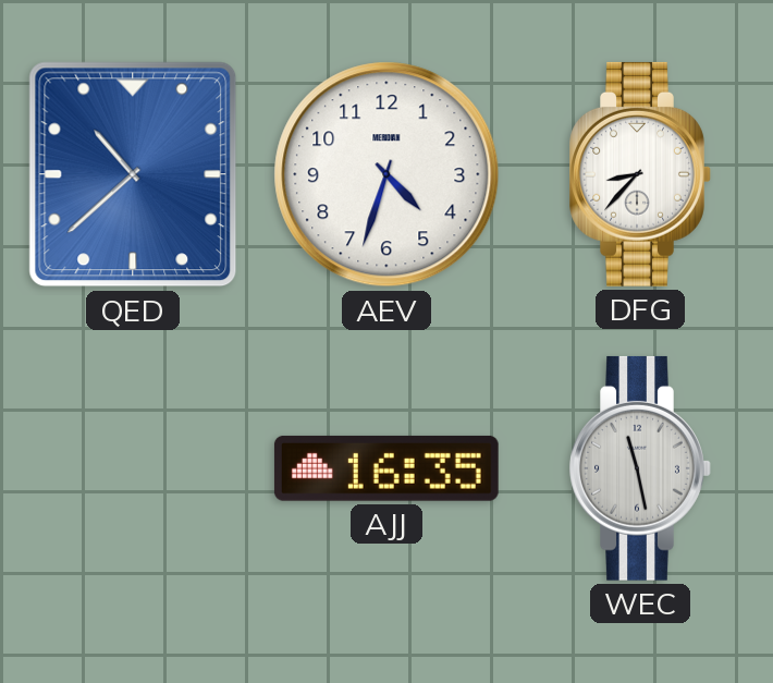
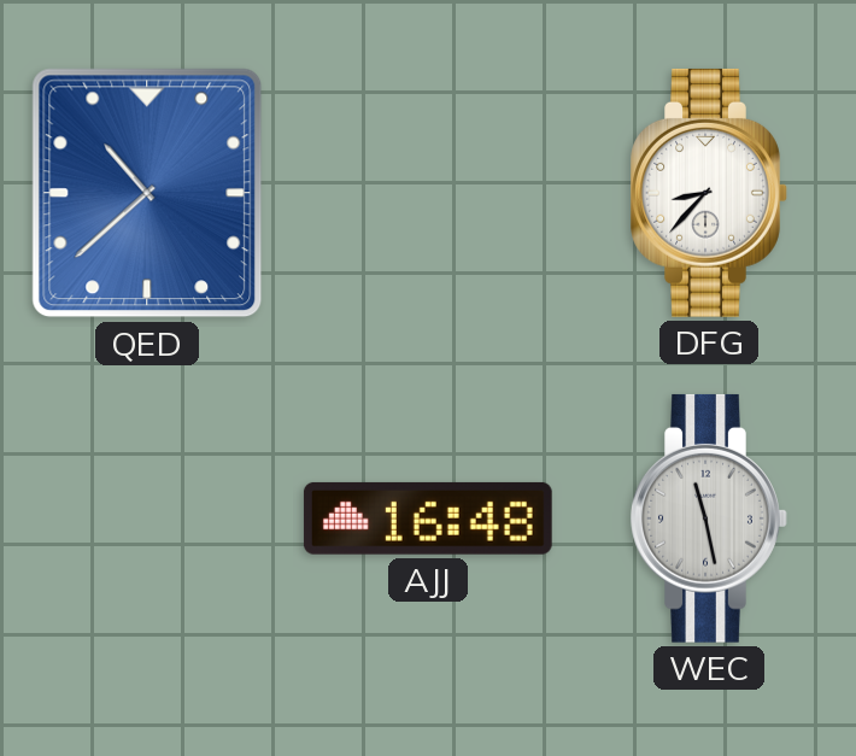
AEV: 4:33 -> none (387, 174)
AJJ: 16:35 -> 16:48 (428, 518)
